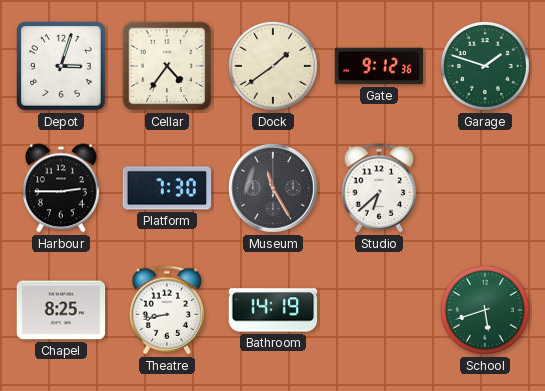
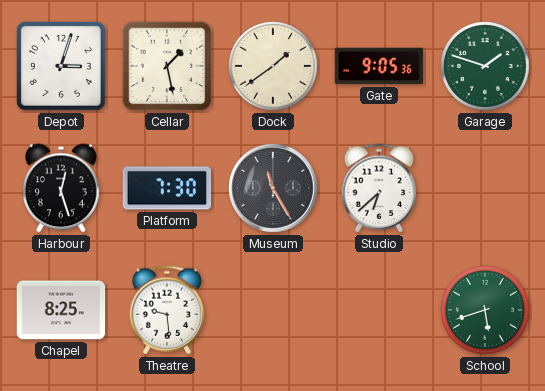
Cellar: 4:36 -> 1:28 (167, 66)
Gate: 9:12 -> 9:05 (379, 66)
Harbour: 2:45 -> 12:27 (61, 188)
Theatre: 8:43 -> 9:29 (167, 310)
Bathroom: 14:19 -> none (273, 310)
